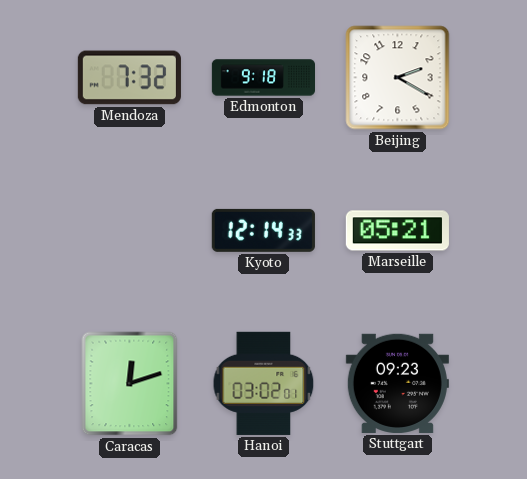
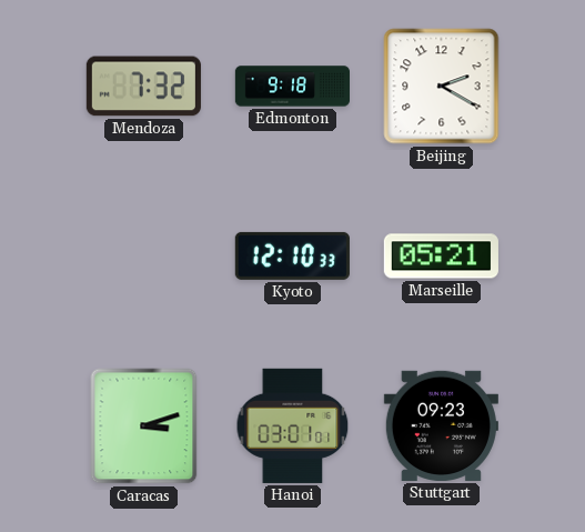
Kyoto: 12:14 -> 12:10 (292, 255)
Caracas: 12:12 -> 3:12 (144, 426)
Hanoi: 03:02 -> 03:01 (293, 425)
